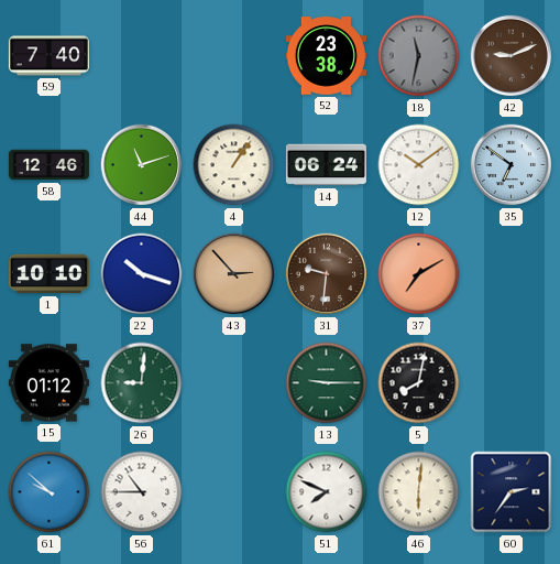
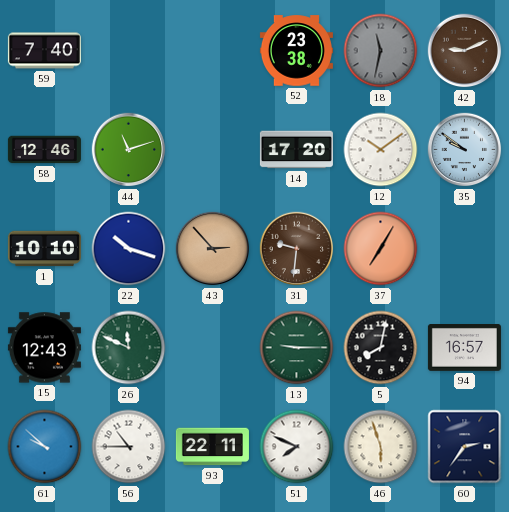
4: 1:06 -> none (234, 165)
14: 06:24 -> 17:20 (296, 150)
35: 6:51 -> 9:51 (465, 150)
37: 7:10 -> 7:05 (381, 249)
15: 01:12 -> 12:43 (44, 348)
26: 9:01 -> 11:49 (129, 348)
94: none -> 16:57 (464, 348)
93: none -> 22:11 (212, 447)
46: 6:01 -> 5:57 (381, 447)
